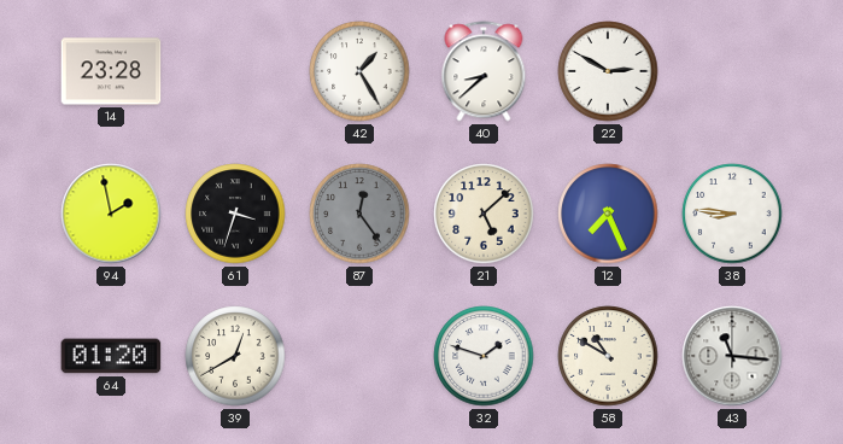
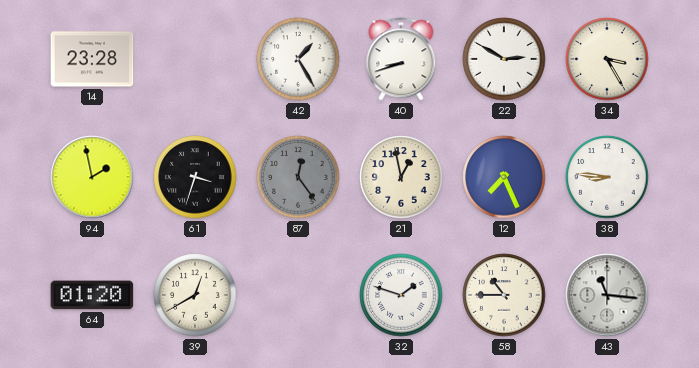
40: 8:38 -> 8:42 (401, 59)
34: none -> 3:25 (607, 59)
21: 5:08 -> 12:58 (401, 177)
58: 10:50 -> 10:45 (504, 295)
